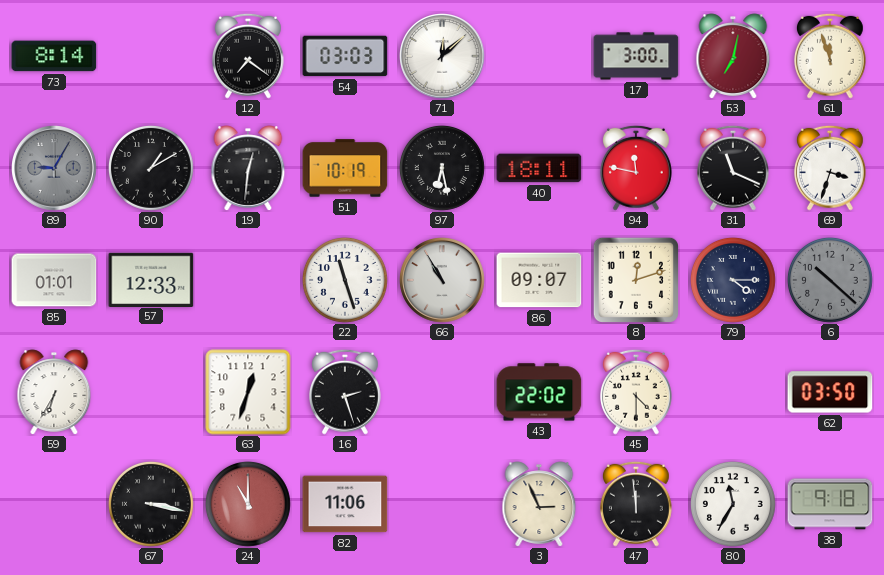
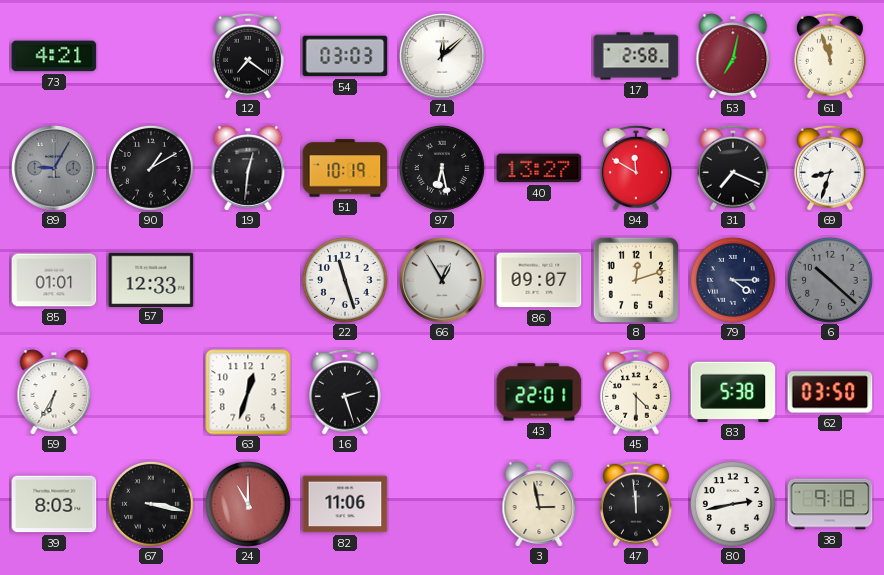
73: 8:14 -> 4:21 (54, 56)
17: 3:00 -> 2:58 (636, 56)
40: 18:11 -> 13:27 (539, 168)
94: 11:47 -> 11:50 (637, 168)
31: 11:19 -> 7:19 (734, 168)
69: 3:33 -> 8:33 (831, 168)
66: 10:55 -> 12:55 (442, 280)
43: 22:02 -> 22:01 (539, 392)
83: none -> 5:38 (733, 392)
39: none -> 8:03 (54, 504)
3: 2:56 -> 2:58 (539, 504)
80: 11:35 -> 2:43 (733, 505)
